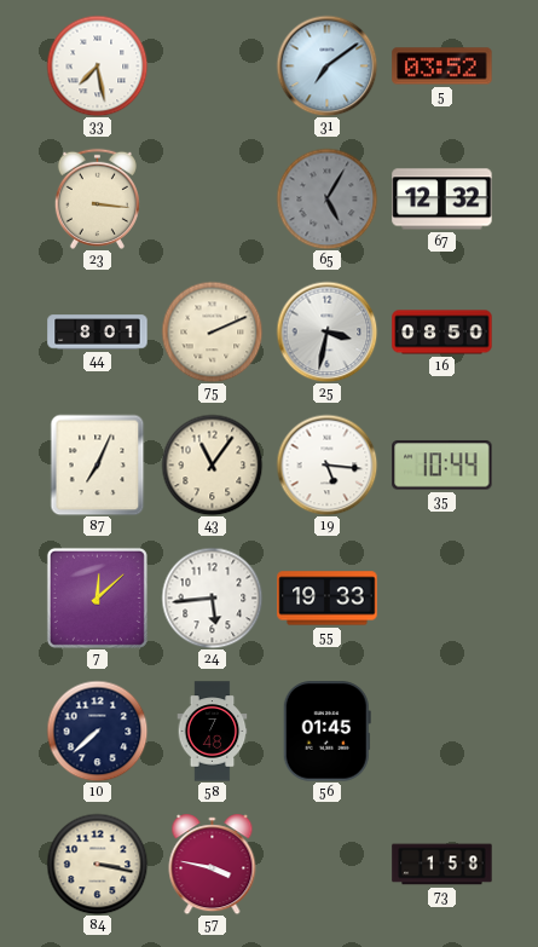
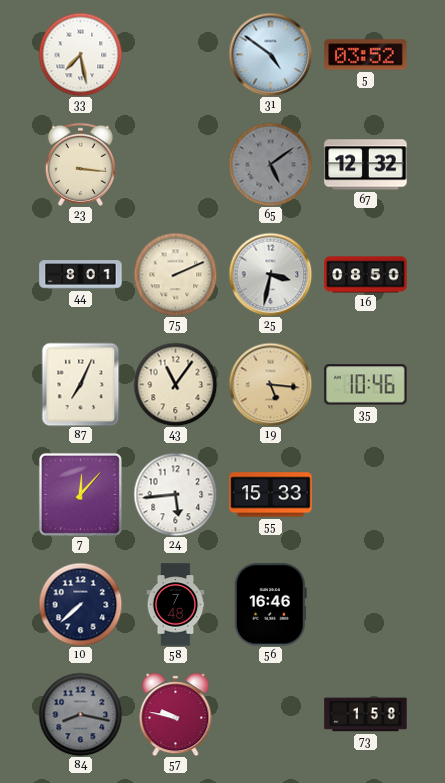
31: 7:09 -> 4:51 (270, 54)
65: 5:05 -> 5:09 (270, 164)
19 dial: white -> champagne (270, 384)
35: 10:44 -> 10:46 (366, 385)
7: 12:08 -> 12:07 (80, 494)
55: 19:33 -> 15:33 (271, 495)
56: 01:45 -> 16:46 (270, 605)
84: 3:17 -> 8:17 (80, 714)
84 dial: cream -> grey (80, 714)
57: 3:47 -> 9:47 (176, 715)
